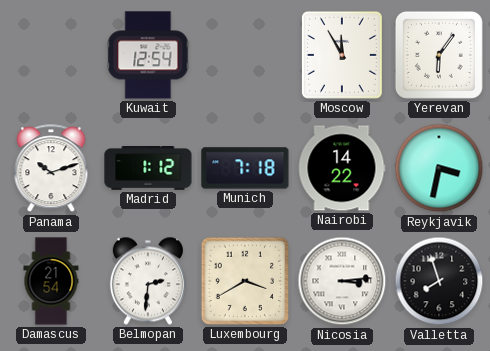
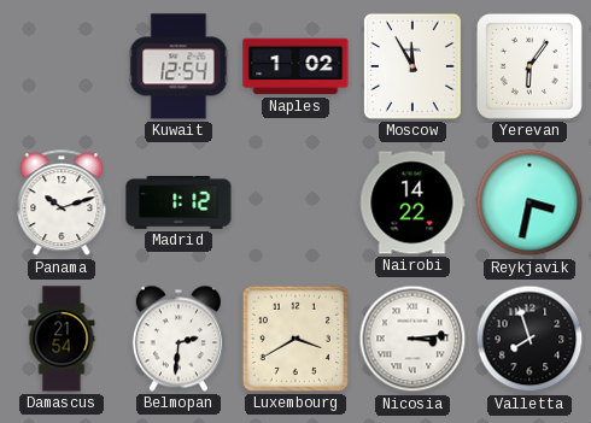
Naples: none -> 1:02 (295, 66)
Munich: 7:18 -> none (245, 168)
